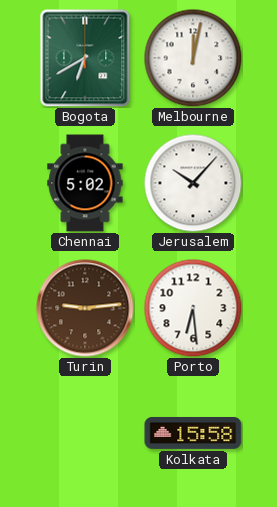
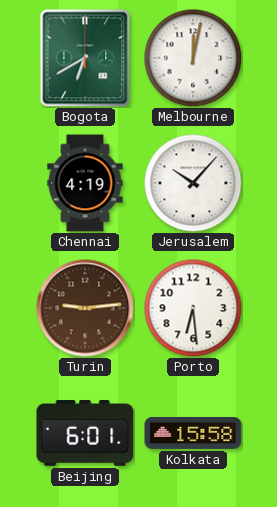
Chennai: 5:02 -> 4:19 (85, 183)
Beijing: none -> 6:01 (85, 433)
